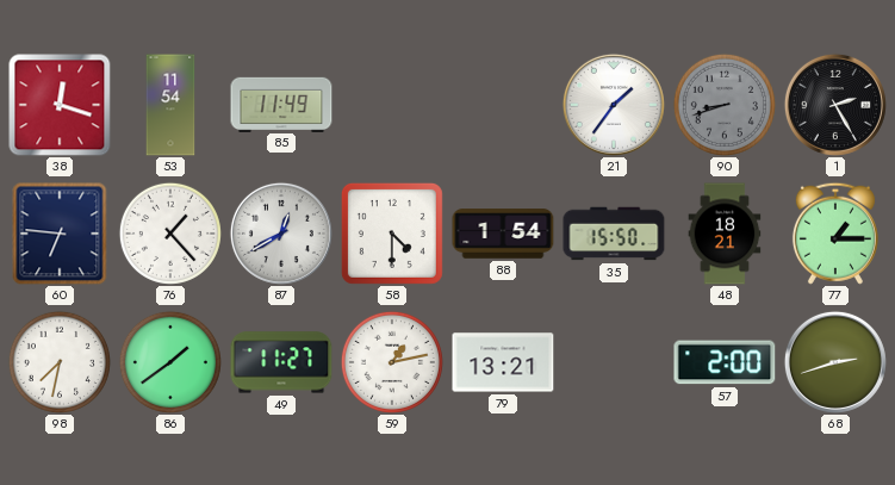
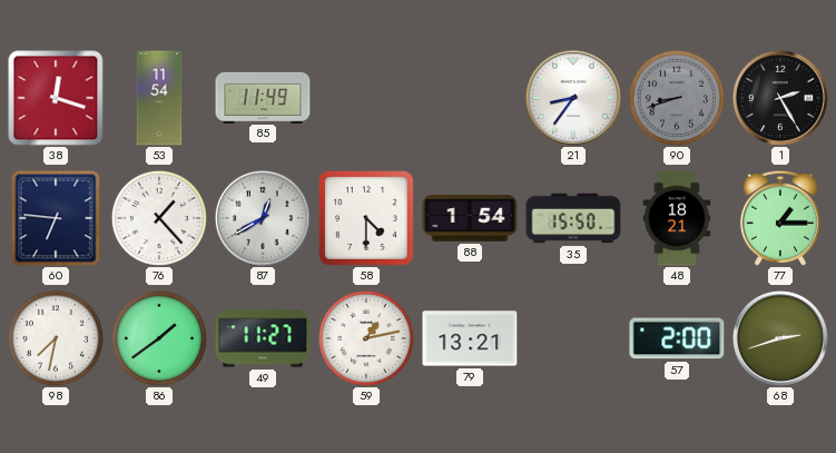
21: 1:36 -> 8:36 (573, 98)
